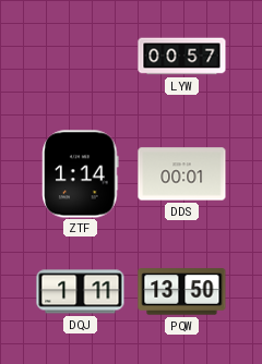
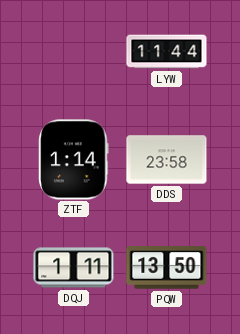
LYW: 00:57 -> 11:44 (167, 52)
DDS: 00:01 -> 23:58 (167, 160)
